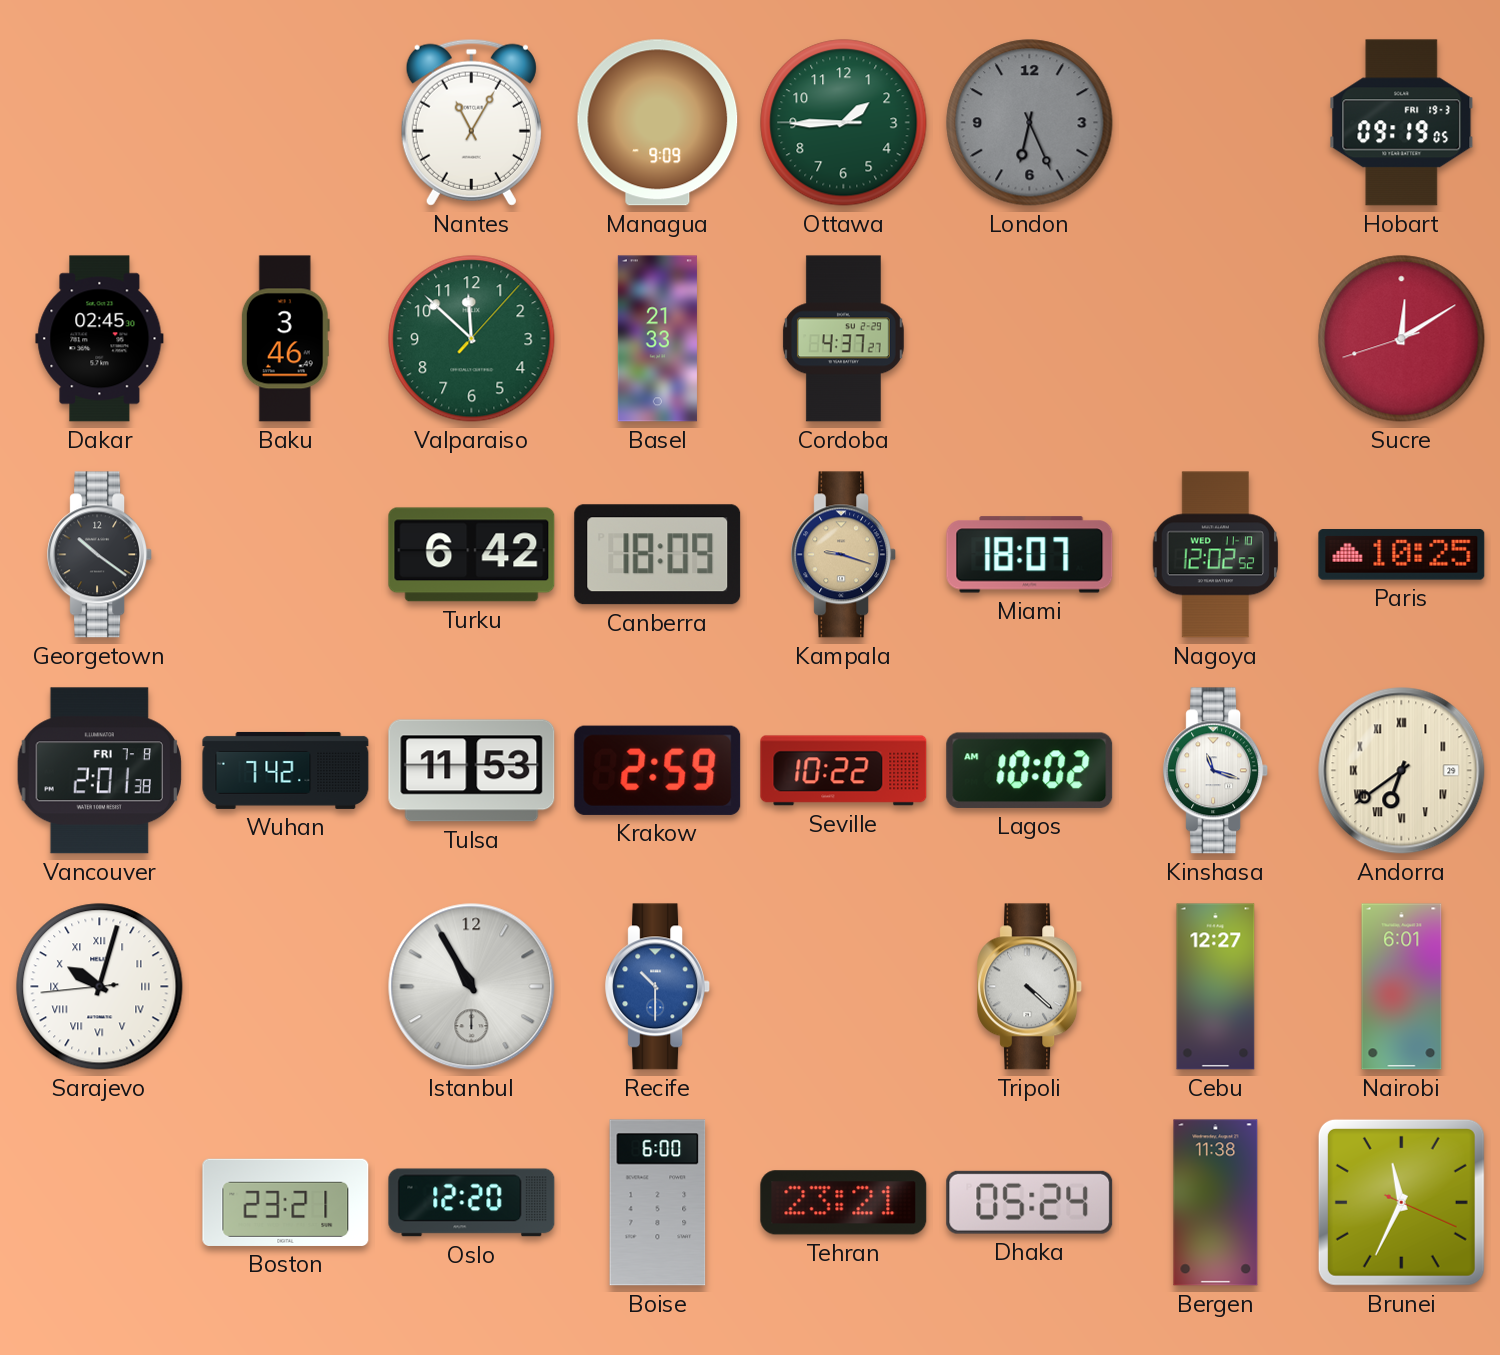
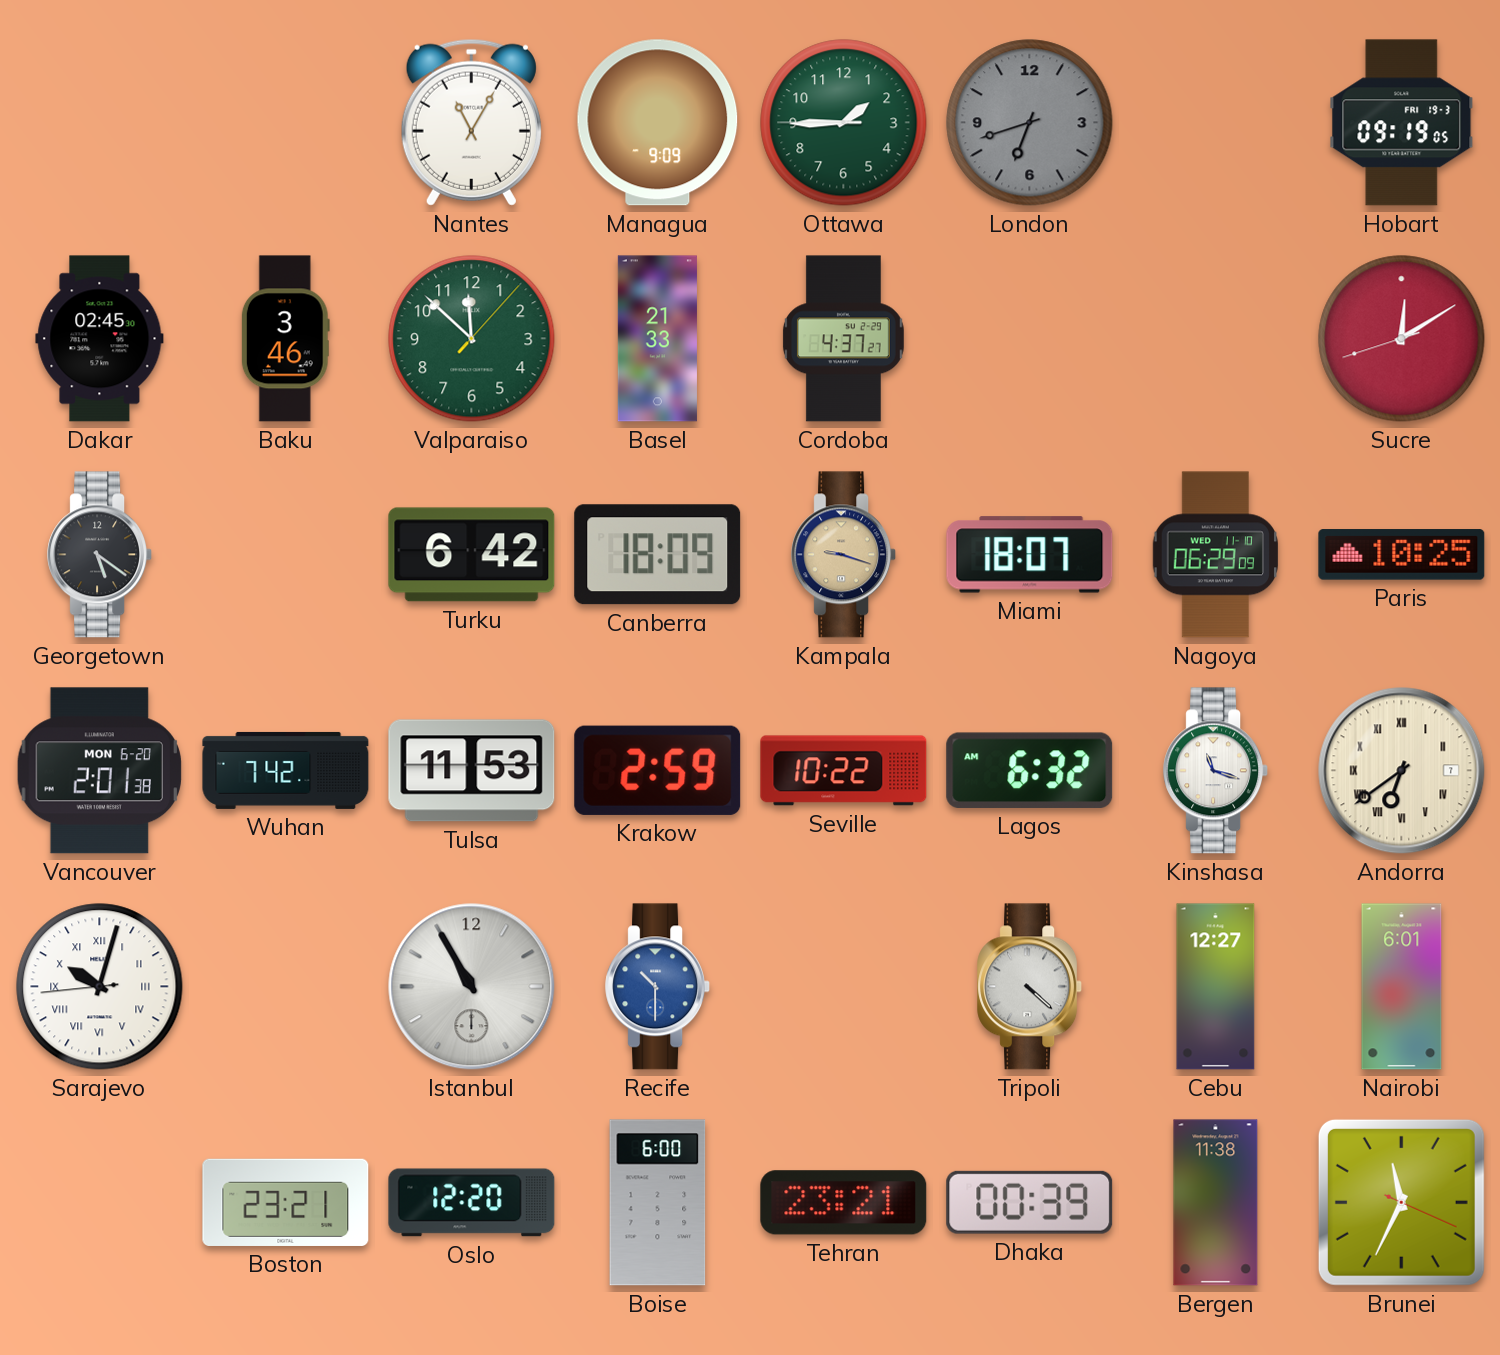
London: 6:26 -> 6:42 (1030, 123)
Georgetown: 10:21 -> 5:21 (100, 555)
Nagoya: 12:02 -> 06:29 (1215, 555)
Vancouver date: FRI 7-8 -> MON 6-20 (99, 771)
Lagos: 10:02 -> 6:32 (1030, 770)
Andorra date: 29 -> 7 (1402, 771)
Dhaka: 05:24 -> 00:39 (1030, 1202)
